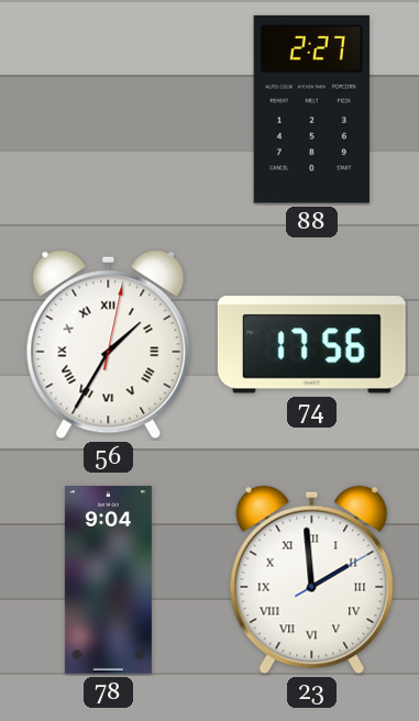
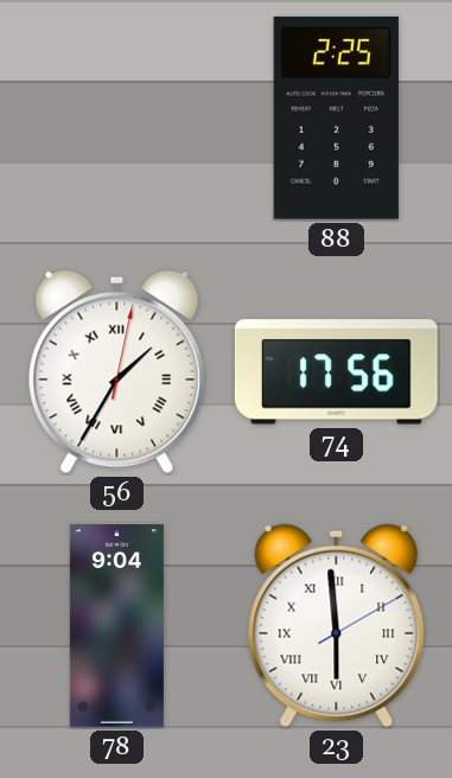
88: 2:27 -> 2:25 (336, 117)
23: 1:59 -> 5:59 (337, 626)
